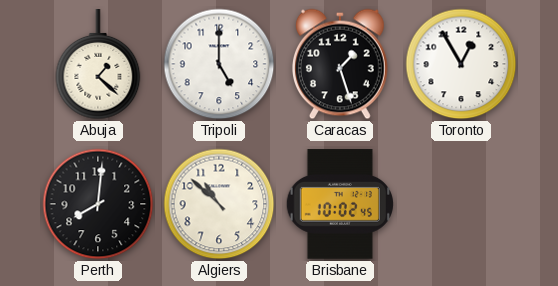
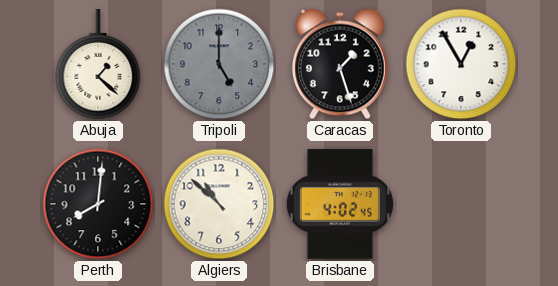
Tripoli dial: white -> grey (219, 64)
Brisbane: 10:02 -> 4:02 (340, 204)
